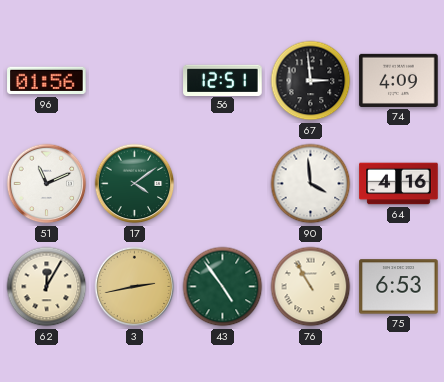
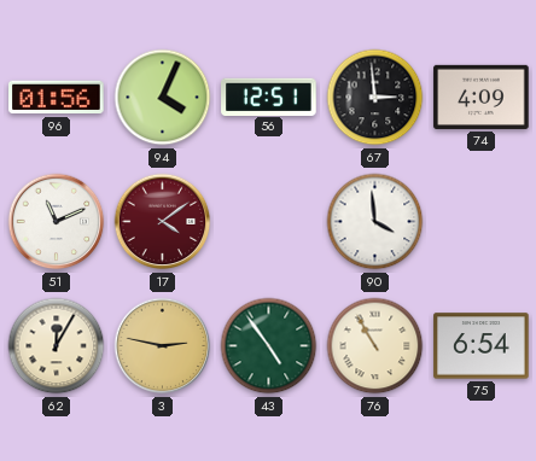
94: none -> 4:04 (163, 98)
17 dial: green -> burgundy (163, 222)
64: 4:16 -> none (399, 184)
3: 2:43 -> 2:47 (163, 346)
75: 6:53 -> 6:54 (482, 346)
